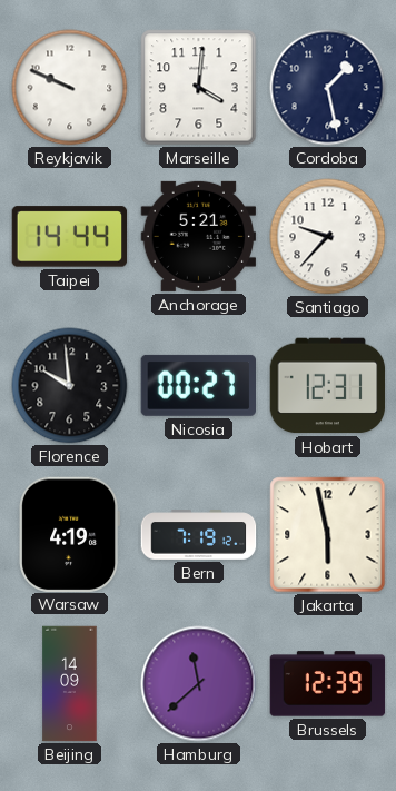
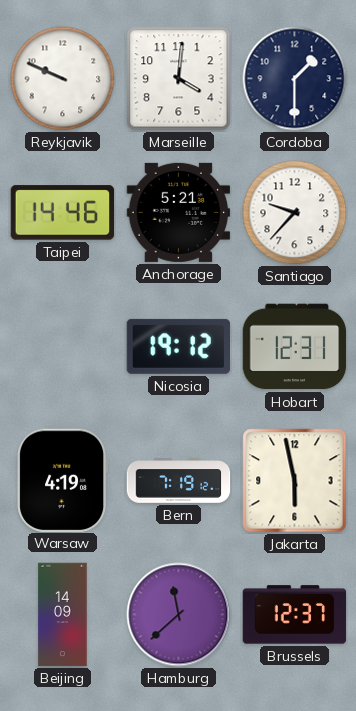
Cordoba: 1:28 -> 1:30 (295, 79)
Taipei: 14:44 -> 14:46 (63, 213)
Florence: 9:59 -> none (70, 386)
Nicosia: 00:27 -> 19:12 (179, 346)
Brussels: 12:39 -> 12:37 (295, 615)
